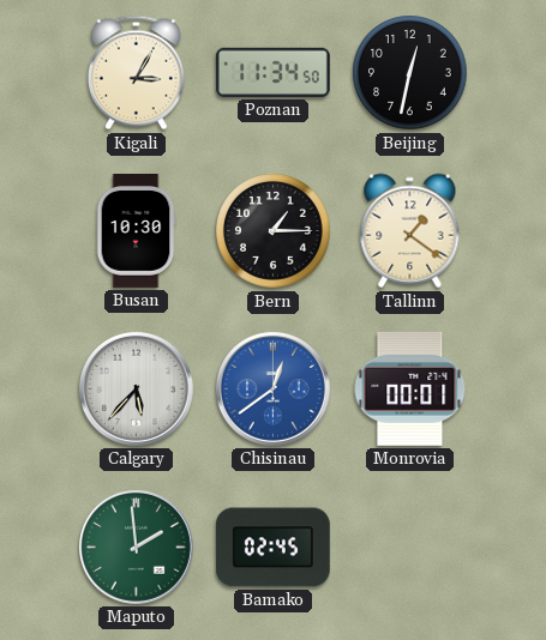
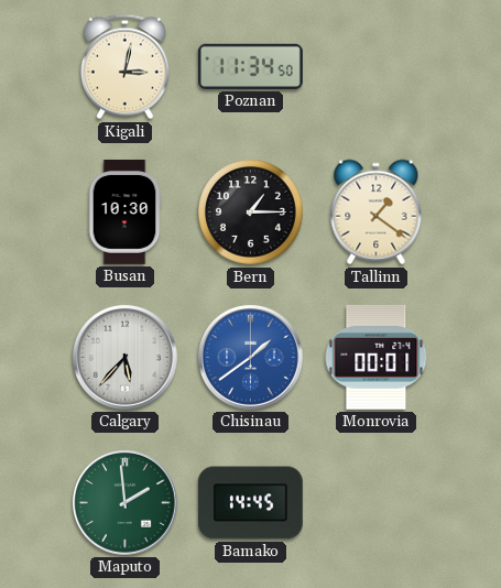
Kigali: 3:05 -> 3:02 (124, 67)
Beijing: 12:32 -> none (410, 73)
Chisinau: 12:39 -> 1:39 (250, 357)
Bamako: 02:45 -> 14:45 (250, 503)
